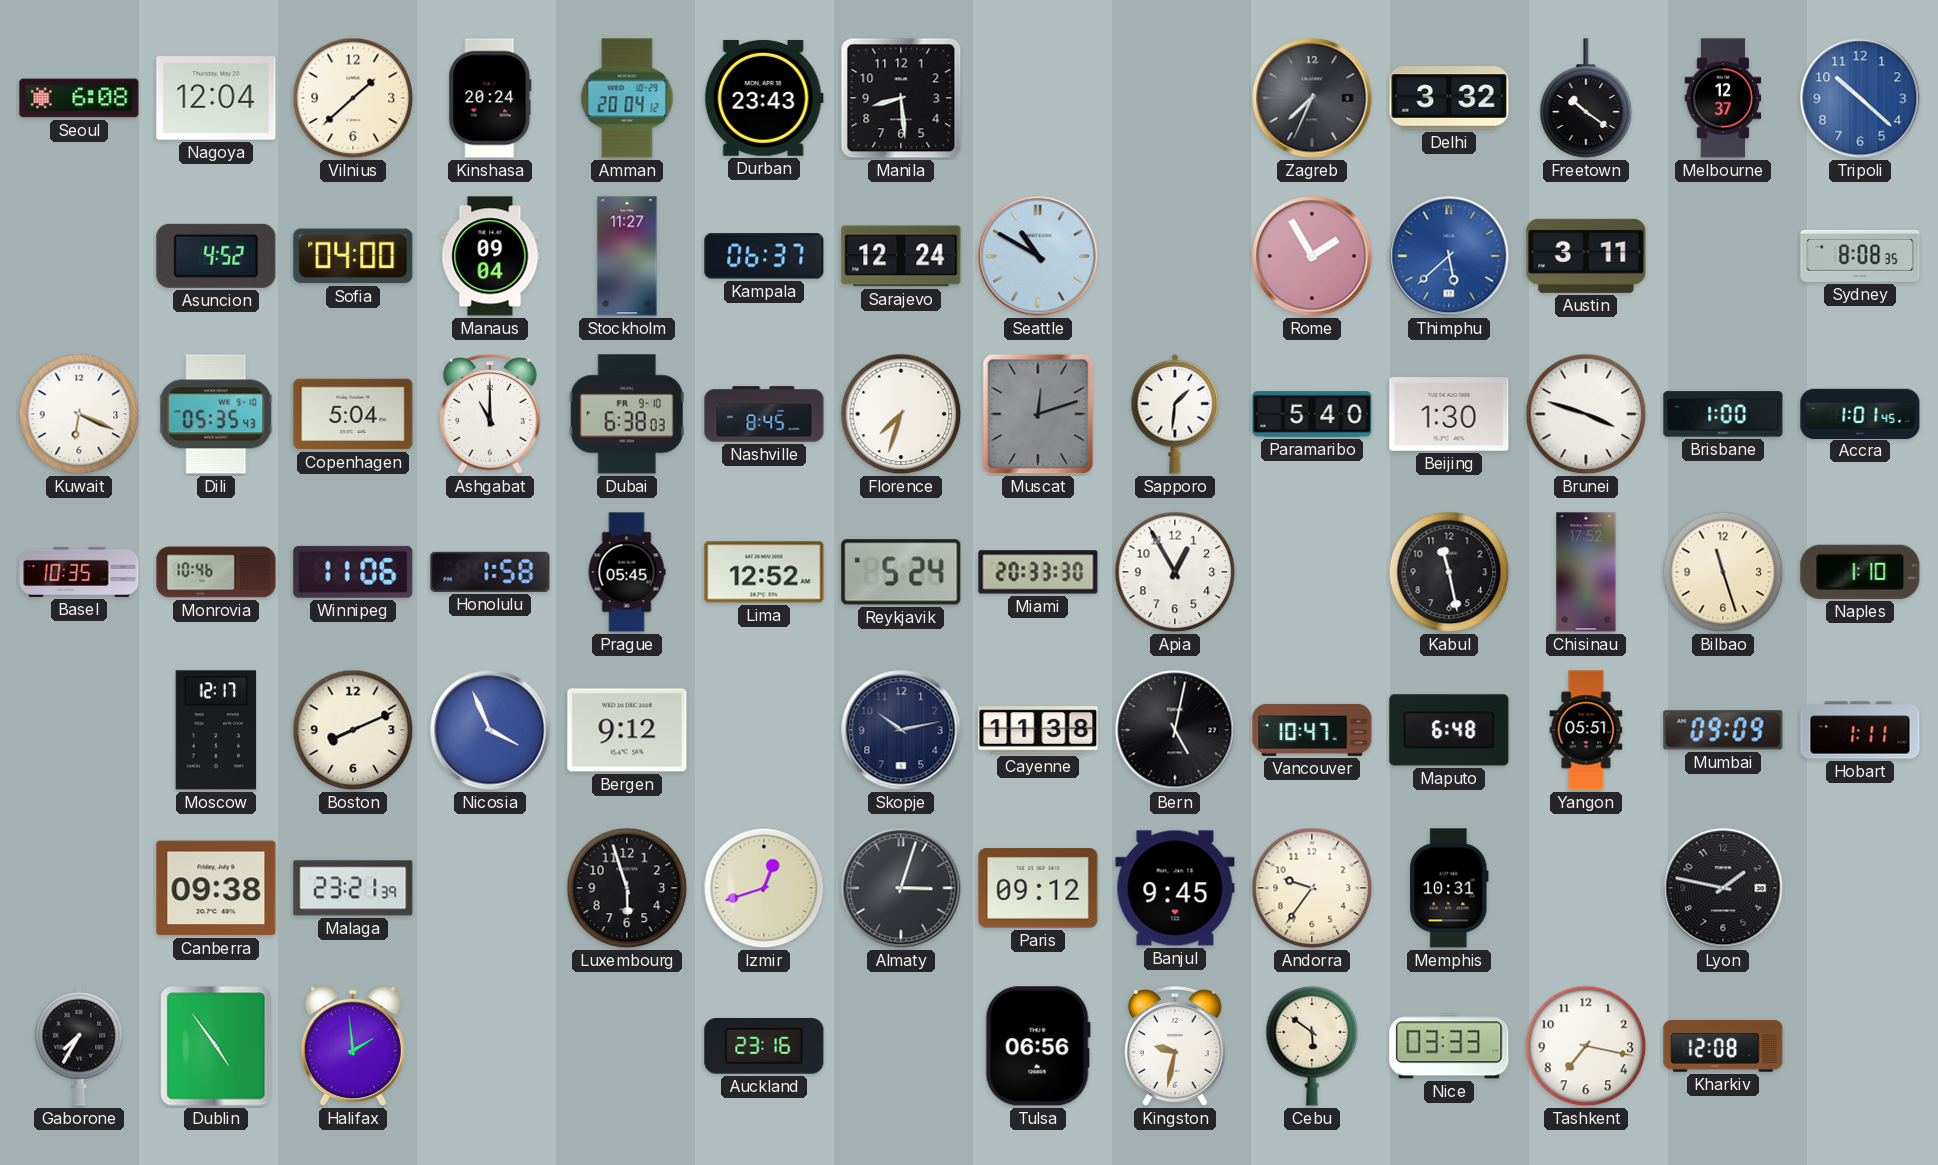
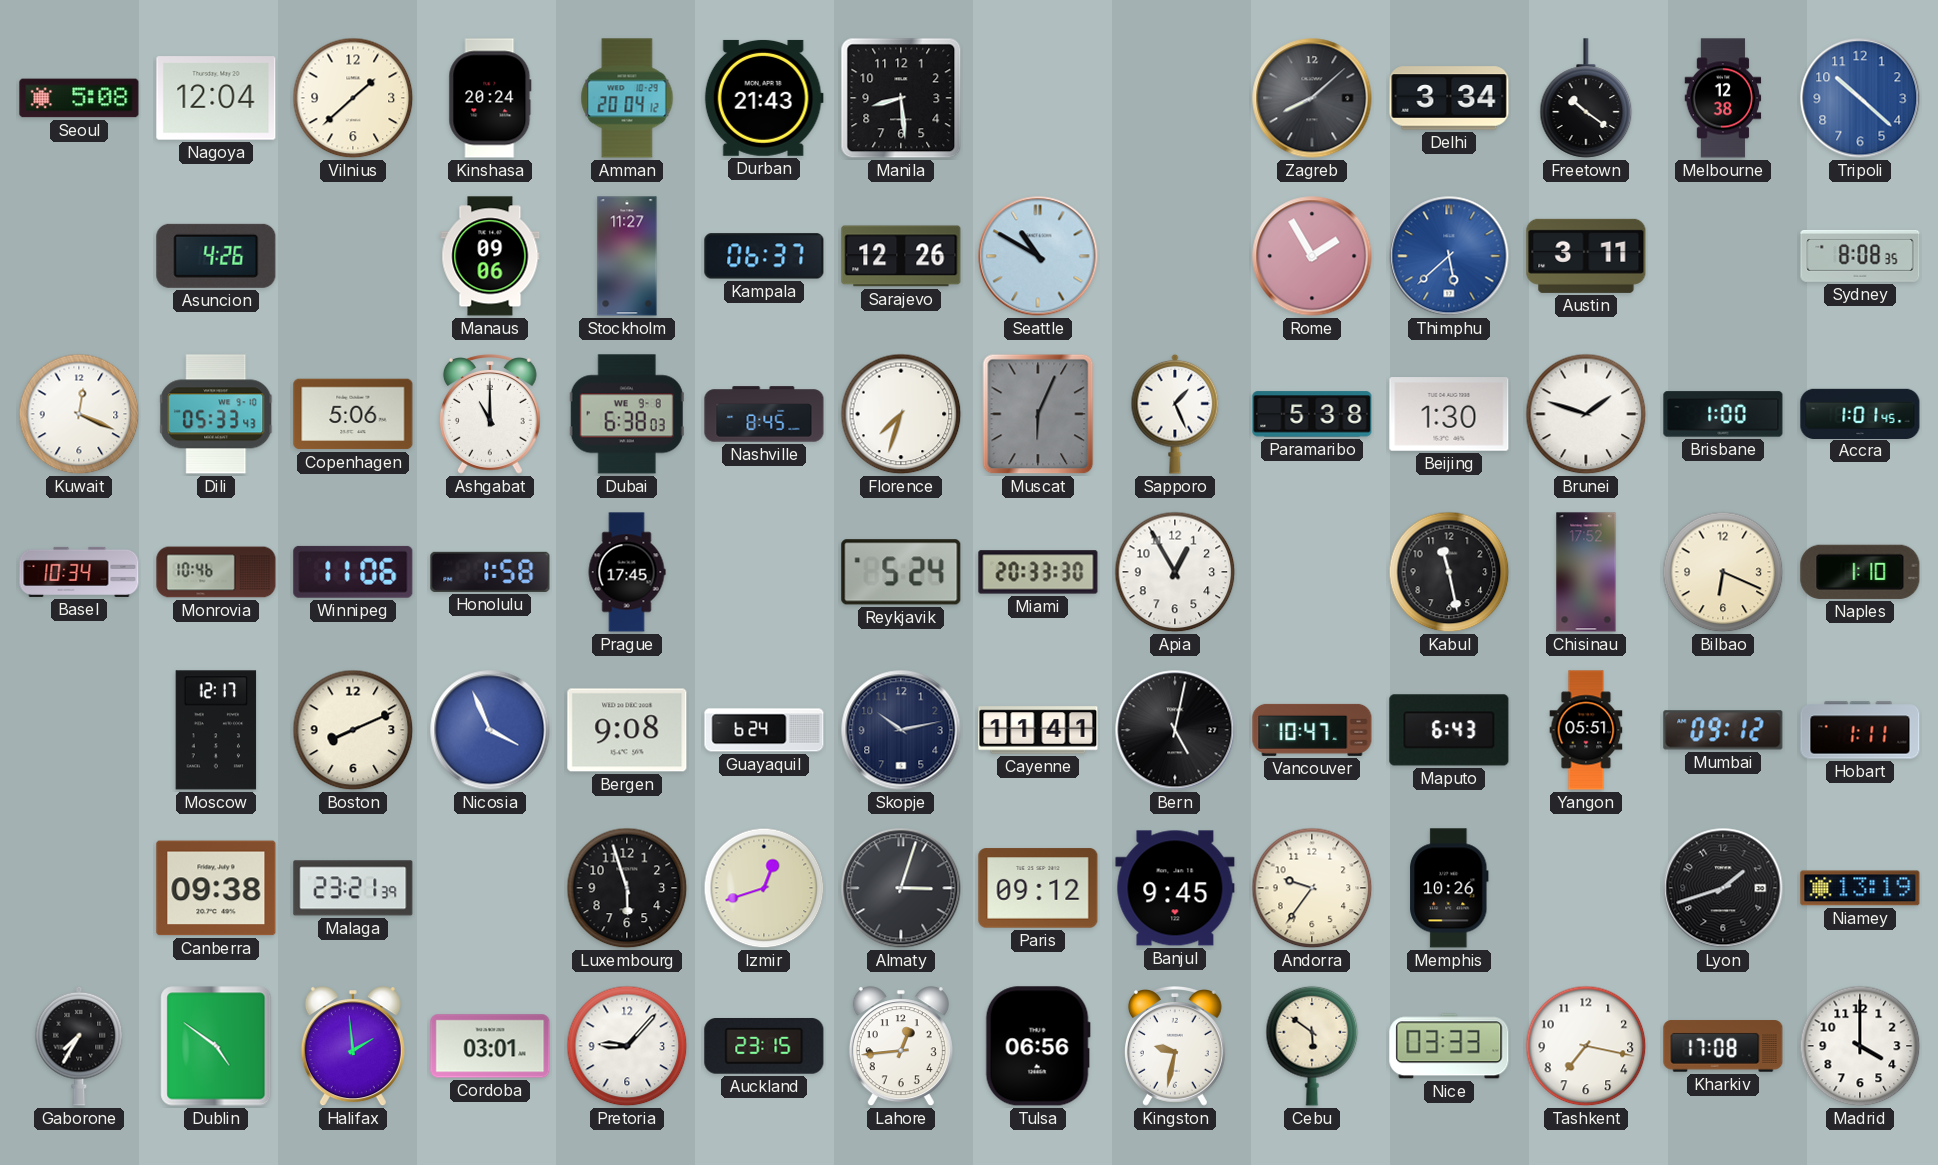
Seoul: 6:08 -> 5:08 (79, 98)
Durban: 23:43 -> 21:43 (764, 98)
Zagreb: 7:34 -> 8:08 (1312, 98)
Delhi: 3:32 -> 3:34 (1449, 98)
Melbourne: 12:37 -> 12:38 (1723, 98)
Asuncion: 4:52 -> 4:26 (216, 256)
Sofia: 04:00 -> none (353, 256)
Manaus: 09:04 -> 09:06 (490, 256)
Sarajevo: 12:24 -> 12:26 (901, 256)
Kuwait: 6:19 -> 12:19 (79, 414)
Dili: 05:35 -> 05:33 (217, 414)
Copenhagen: 5:04 -> 5:06 (353, 414)
Dubai date: FR 9-10 -> WE 9-8 (627, 414)
Muscat: 12:12 -> 6:04 (1038, 414)
Sapporo: 1:31 -> 1:26 (1175, 414)
Paramaribo: 5:40 -> 5:38 (1312, 414)
Brunei: 3:48 -> 1:48 (1586, 414)
Basel: 10:35 -> 10:34 (79, 572)
Prague: 05:45 -> 17:45 (627, 572)
Lima: 12:52 -> none (764, 572)
Bilbao: 11:27 -> 6:19 (1723, 572)
Bergen: 9:12 -> 9:08 (627, 730)
Guayaquil: none -> 6:24 (764, 730)
Cayenne: 11:38 -> 11:41 (1038, 730)
Maputo: 6:48 -> 6:43 (1449, 730)
Mumbai: 09:09 -> 09:12 (1723, 730)
Memphis: 10:31 -> 10:26 (1449, 888)
Lyon: 1:47 -> 1:42 (1723, 888)
Niamey: none -> 13:19 (1860, 888)
Dublin: 4:54 -> 4:51 (216, 1046)
Cordoba: none -> 03:01 (490, 1046)
Pretoria: none -> 9:07 (627, 1046)
Auckland: 23:16 -> 23:15 (764, 1046)
Lahore: none -> 12:44 (901, 1047)
Kharkiv: 12:08 -> 17:08 (1723, 1046)
Madrid: none -> 4:00 (1860, 1046)
